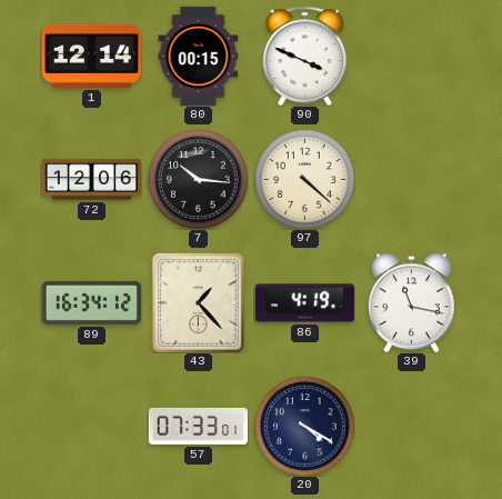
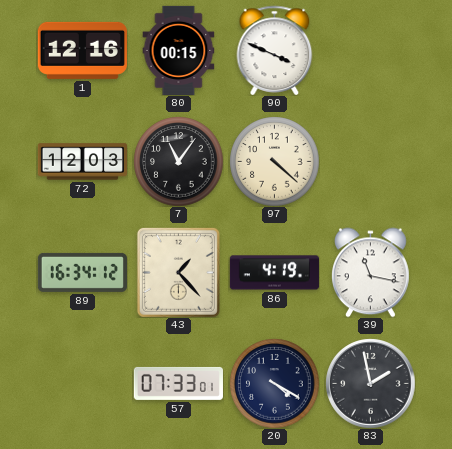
1: 12:14 -> 12:16 (82, 50)
72: 12:06 -> 12:03 (82, 162)
7: 10:16 -> 11:06 (178, 161)
83: none -> 1:58 (370, 383)
